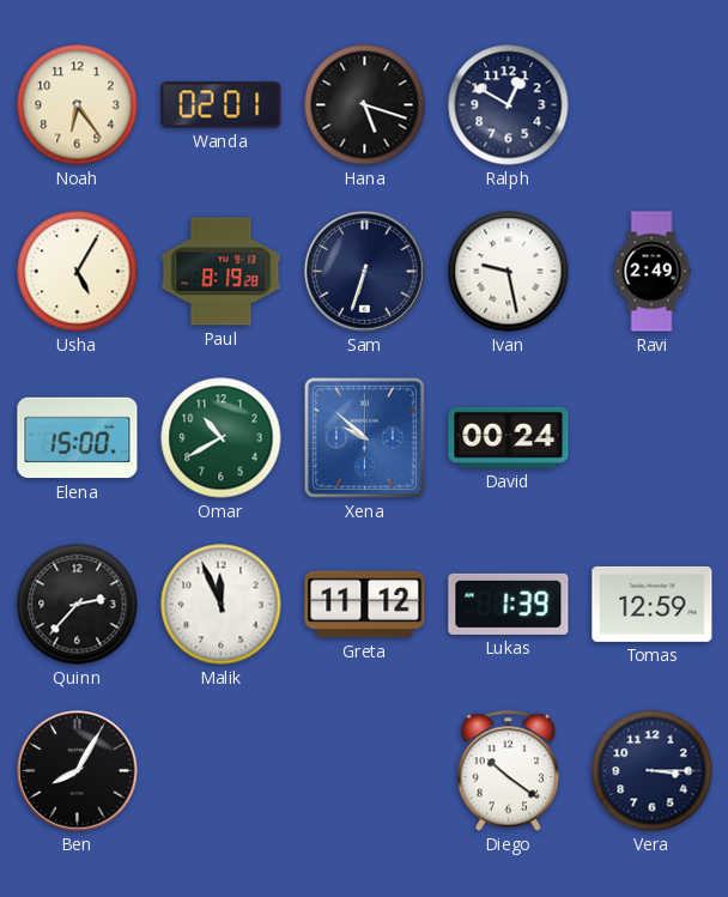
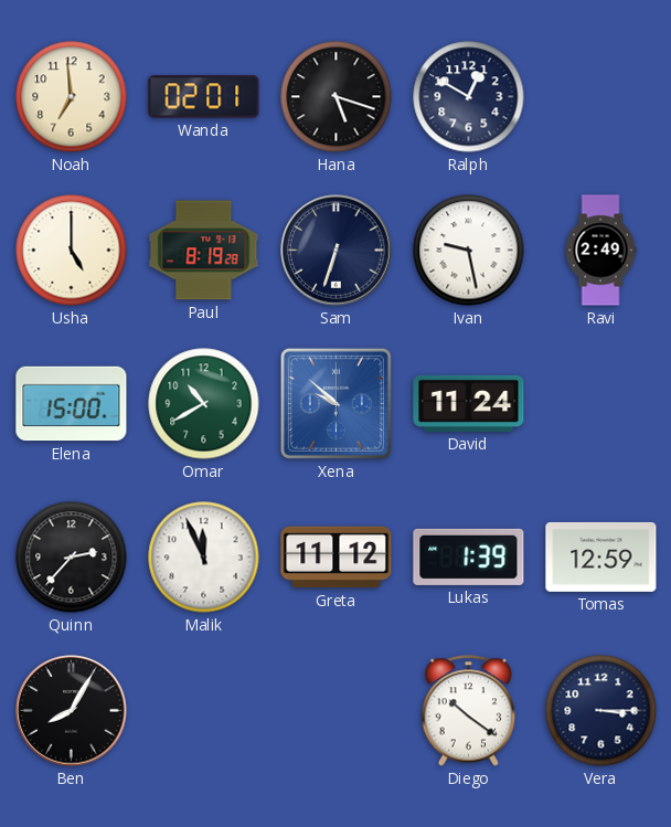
Noah: 6:24 -> 6:59 (72, 97)
Usha: 5:05 -> 5:00 (72, 251)
David: 00:24 -> 11:24 (469, 403)
